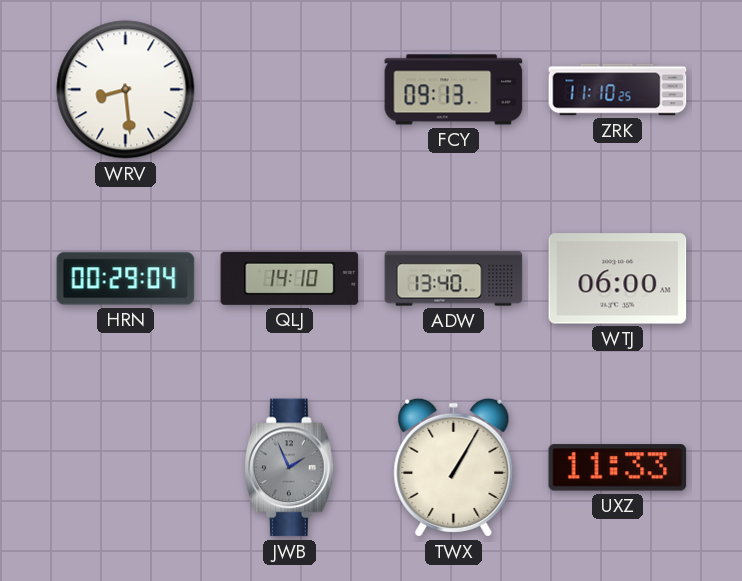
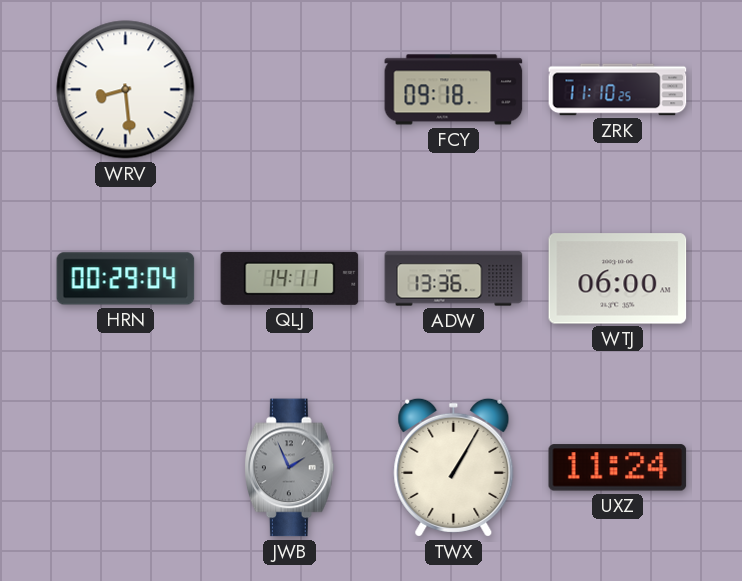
FCY: 09:13 -> 09:18 (454, 90)
QLJ: 14:10 -> 14:11 (290, 278)
ADW: 13:40 -> 13:36 (454, 279)
UXZ: 11:33 -> 11:24 (618, 468)
